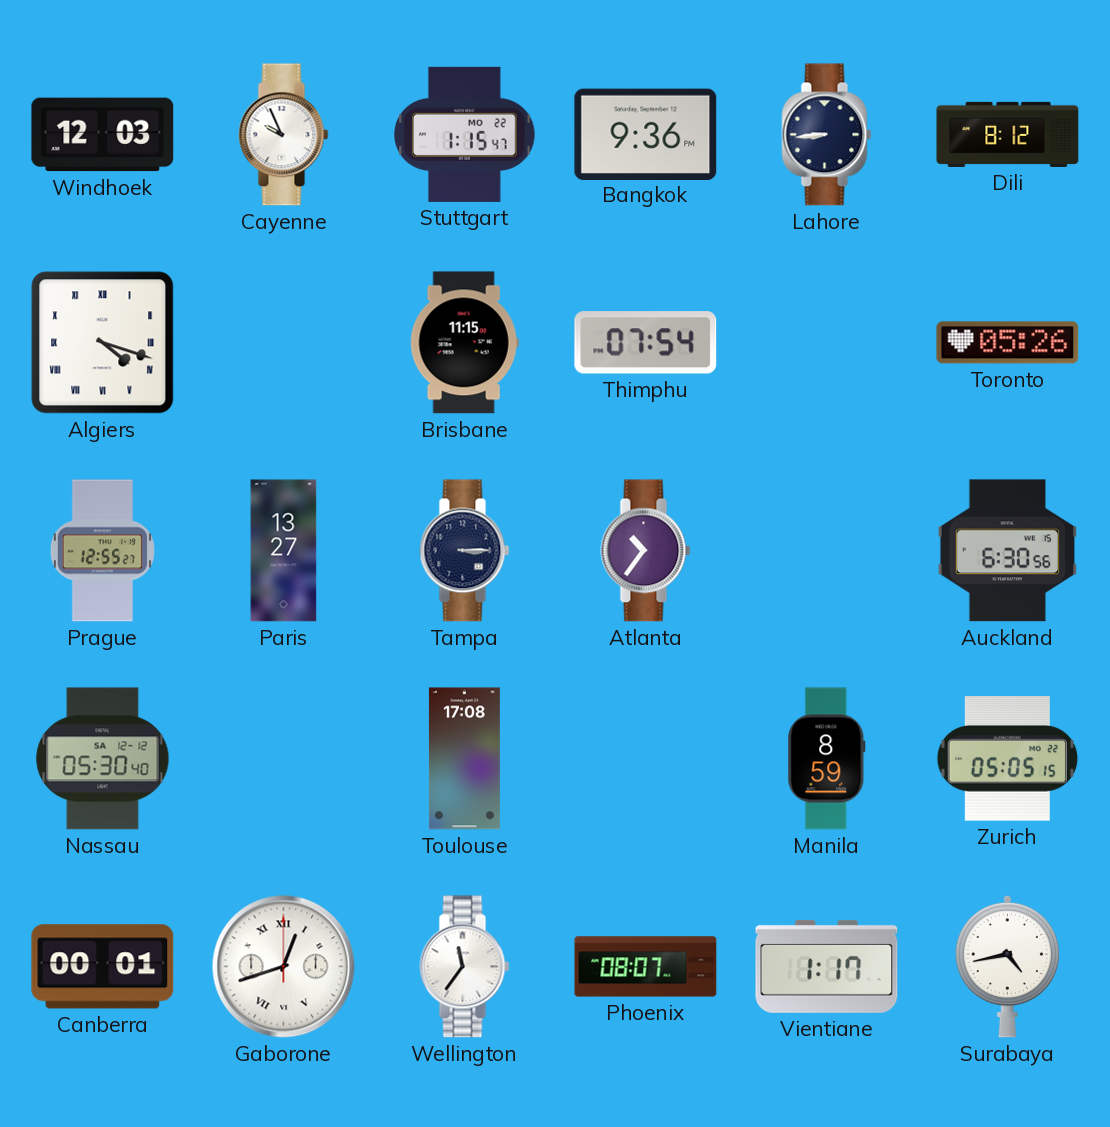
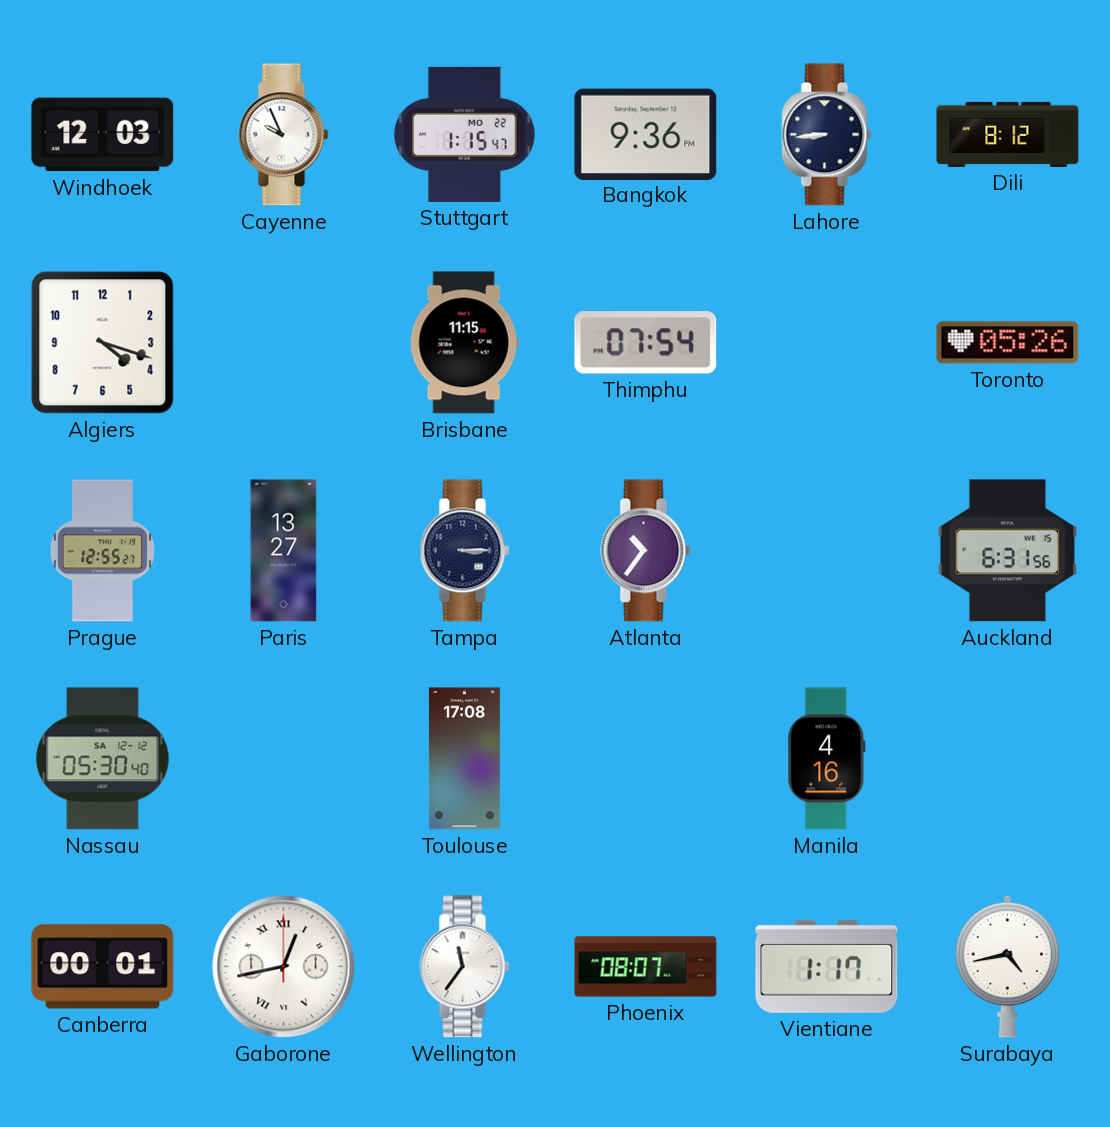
Algiers numerals: Roman -> Arabic (103, 343)
Auckland: 6:30 -> 6:31 (1008, 551)
Manila: 8:59 -> 4:16 (827, 759)
Zurich: 05:05 -> none (1007, 759)
Gaborone: 12:42 -> 12:43 (284, 967)
